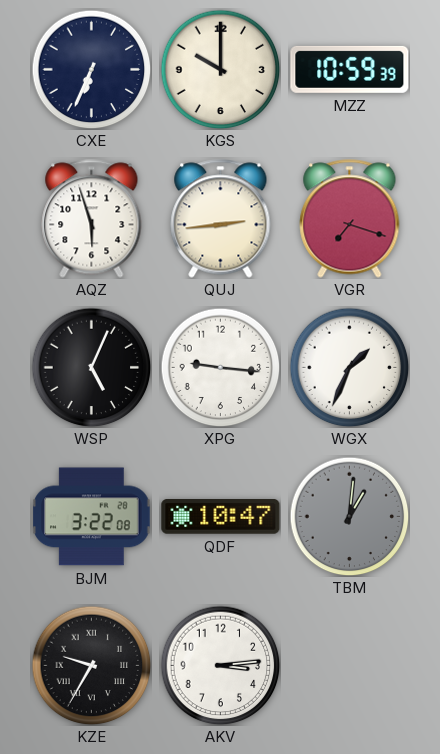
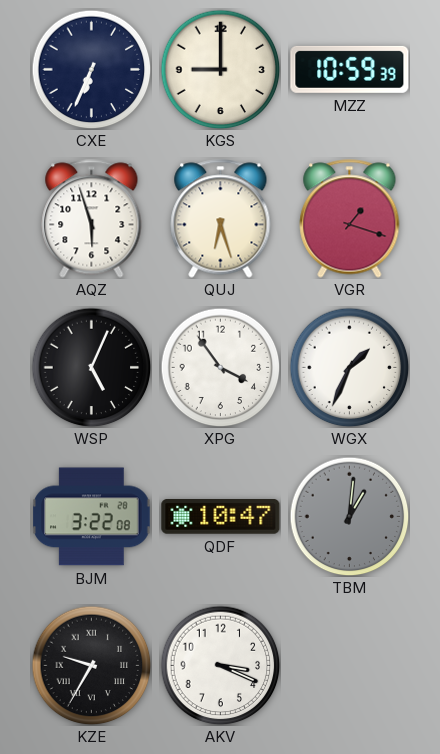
KGS: 10:00 -> 9:00 (220, 69)
QUJ: 2:44 -> 6:27 (221, 219)
VGR: 7:18 -> 1:18 (350, 219)
XPG: 9:16 -> 3:54 (220, 367)
AKV: 3:14 -> 3:19 (220, 665)
